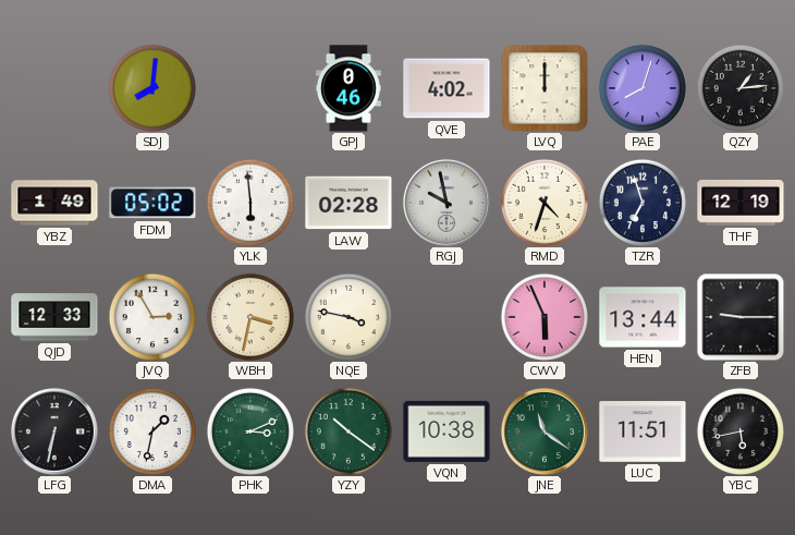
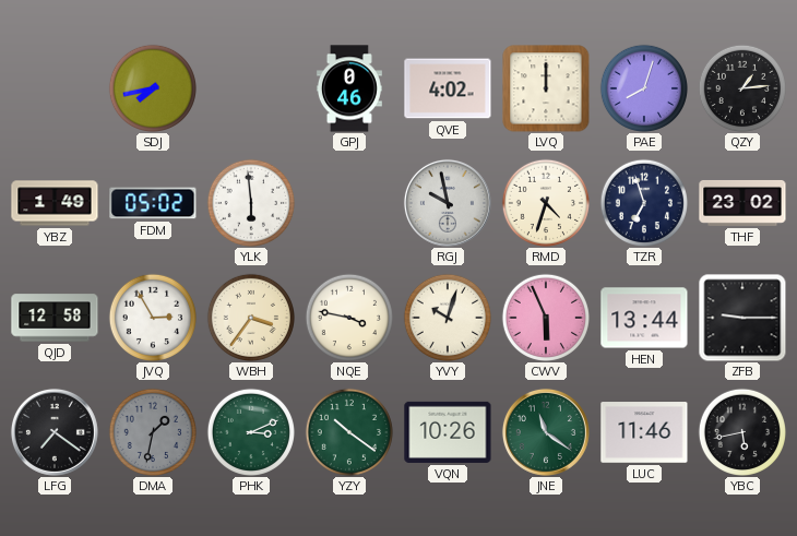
SDJ: 8:01 -> 7:43 (152, 87)
LAW: 02:28 -> none (348, 203)
THF: 12:19 -> 23:02 (742, 203)
QJD: 12:33 -> 12:58 (55, 318)
WBH: 3:32 -> 3:36 (250, 317)
YVY: none -> 10:03 (447, 317)
LFG: 6:32 -> 7:21 (55, 432)
DMA dial: white -> grey (152, 431)
VQN: 10:38 -> 10:26 (448, 432)
LUC: 11:51 -> 11:46 (644, 432)
